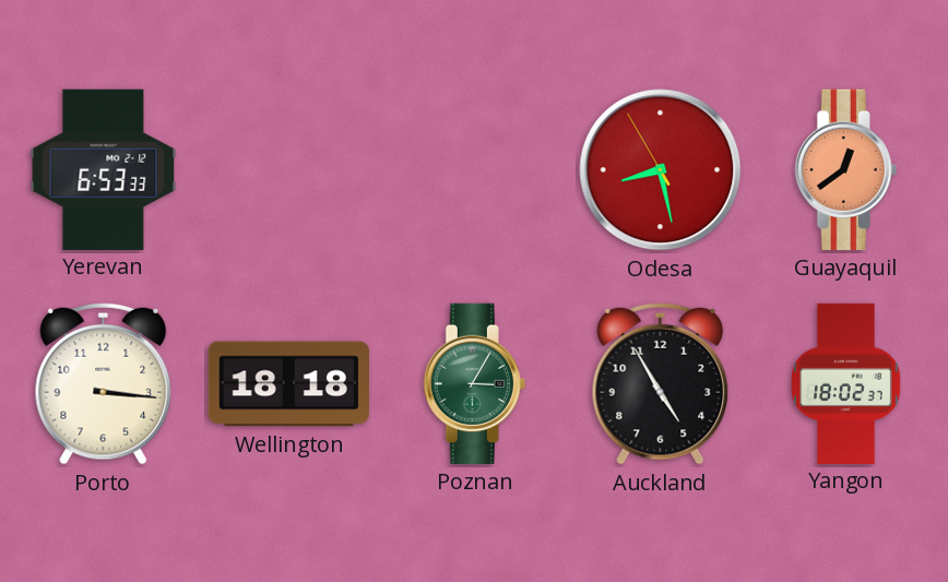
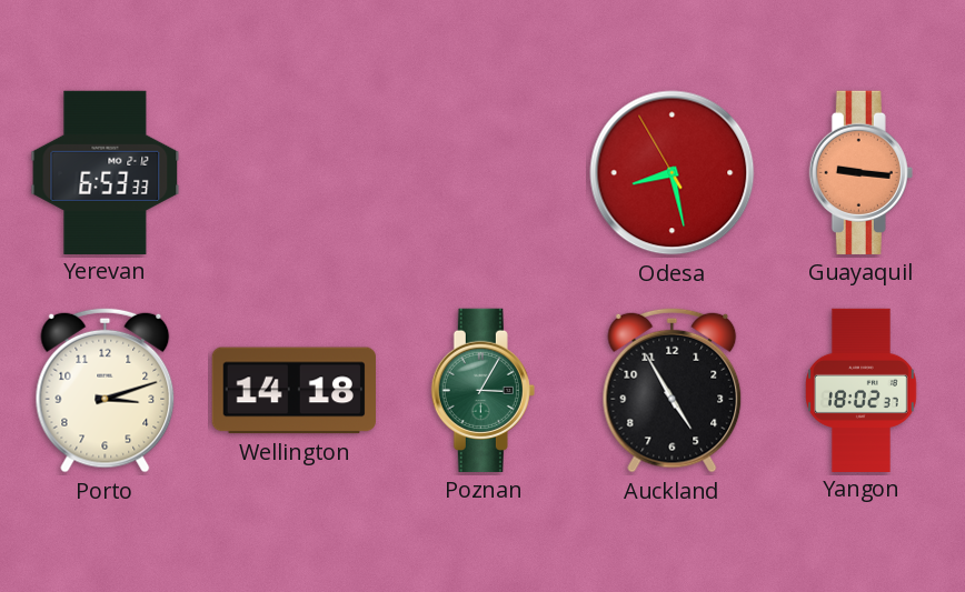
Guayaquil: 12:39 -> 9:16 (860, 172)
Porto: 3:16 -> 3:12 (106, 390)
Wellington: 18:18 -> 14:18 (294, 391)
